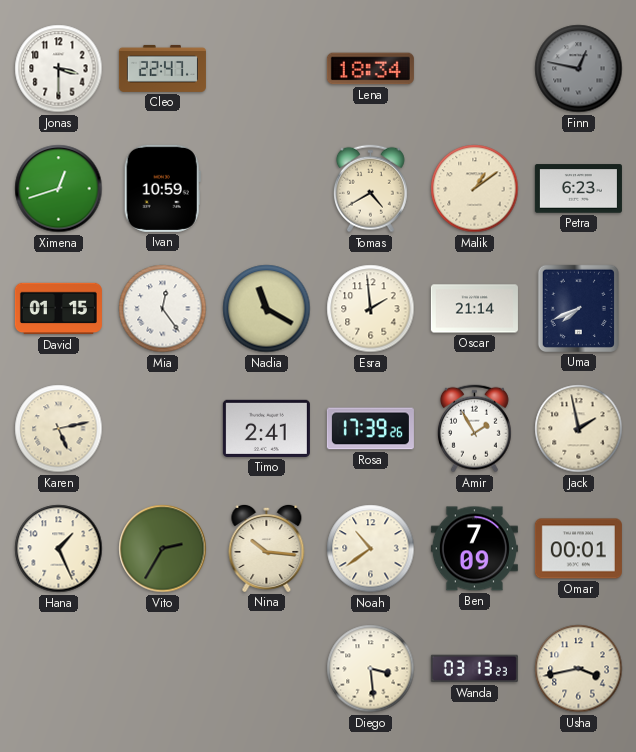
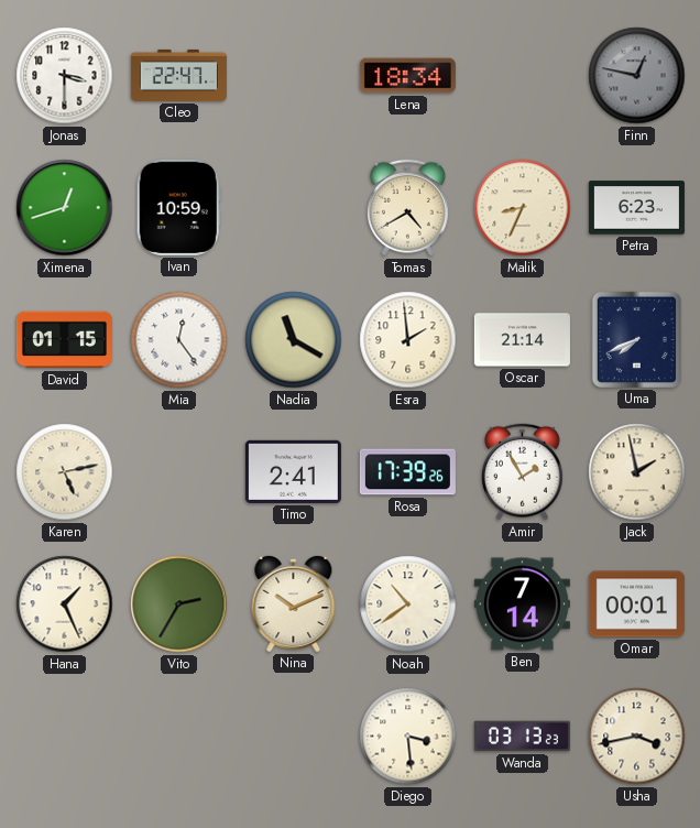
Malik: 1:09 -> 8:34 (523, 208)
Nina: 10:16 -> 10:11 (294, 603)
Ben: 7:09 -> 7:14 (522, 604)
